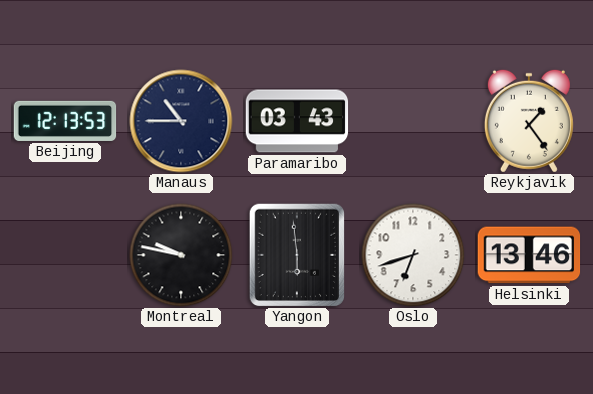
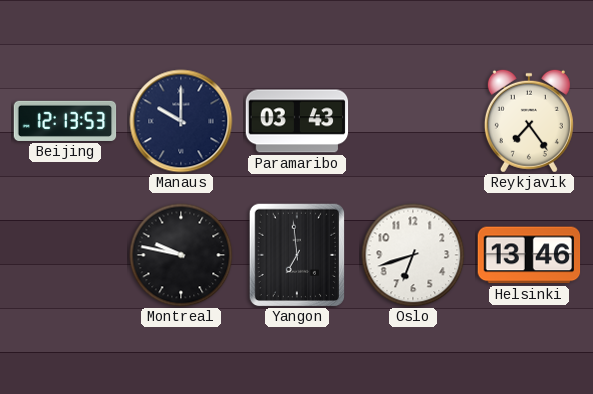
Manaus: 10:45 -> 10:00 (181, 121)
Reykjavik: 1:24 -> 7:24 (529, 121)
Yangon: 5:59 -> 6:59 (297, 255)
